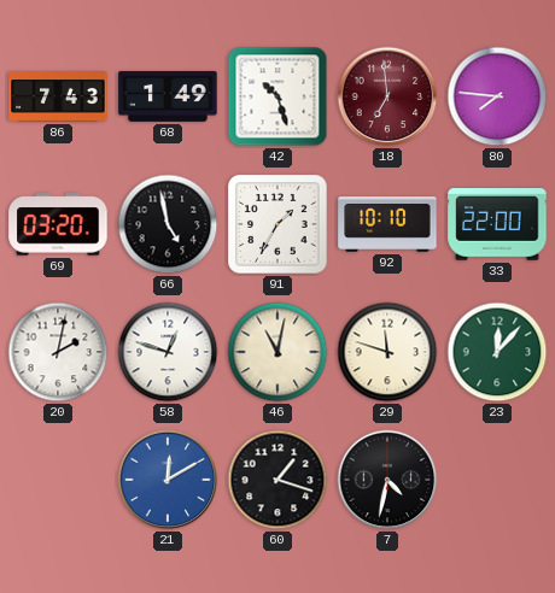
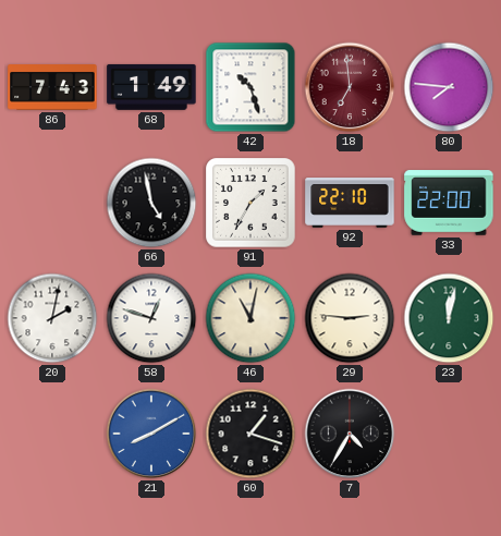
69: 03:20 -> none (58, 224)
92: 10:10 -> 22:10 (350, 203)
29: 11:48 -> 2:46 (350, 318)
23: 12:07 -> 12:02 (449, 318)
21: 12:10 -> 8:10 (151, 434)
7: 4:32 -> 4:35 (350, 434)
